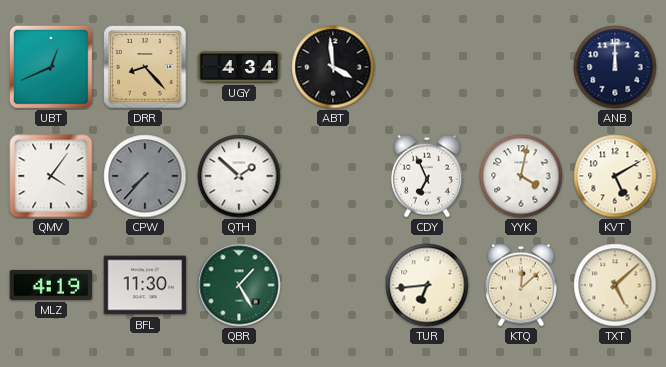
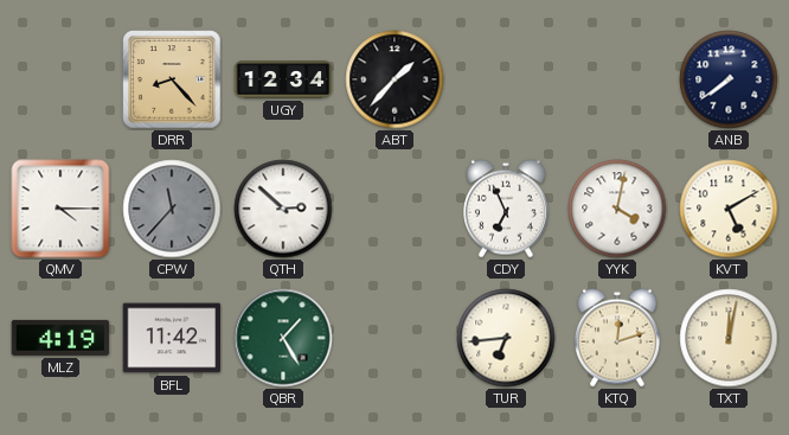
UBT: 12:41 -> none (51, 67)
UGY: 4:34 -> 12:34 (283, 79)
ABT: 3:59 -> 1:37 (394, 79)
ANB: 12:00 -> 7:39 (729, 79)
QMV: 4:06 -> 4:15 (60, 209)
CPW: 7:37 -> 11:37 (172, 209)
QTH: 1:52 -> 2:52 (283, 209)
BFL: 11:30 -> 11:42 (172, 338)
KTQ: 12:08 -> 12:12 (617, 338)
TXT: 5:08 -> 12:02 (729, 338)
